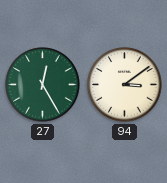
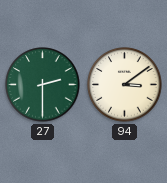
27: 12:25 -> 2:30 (43, 85)
